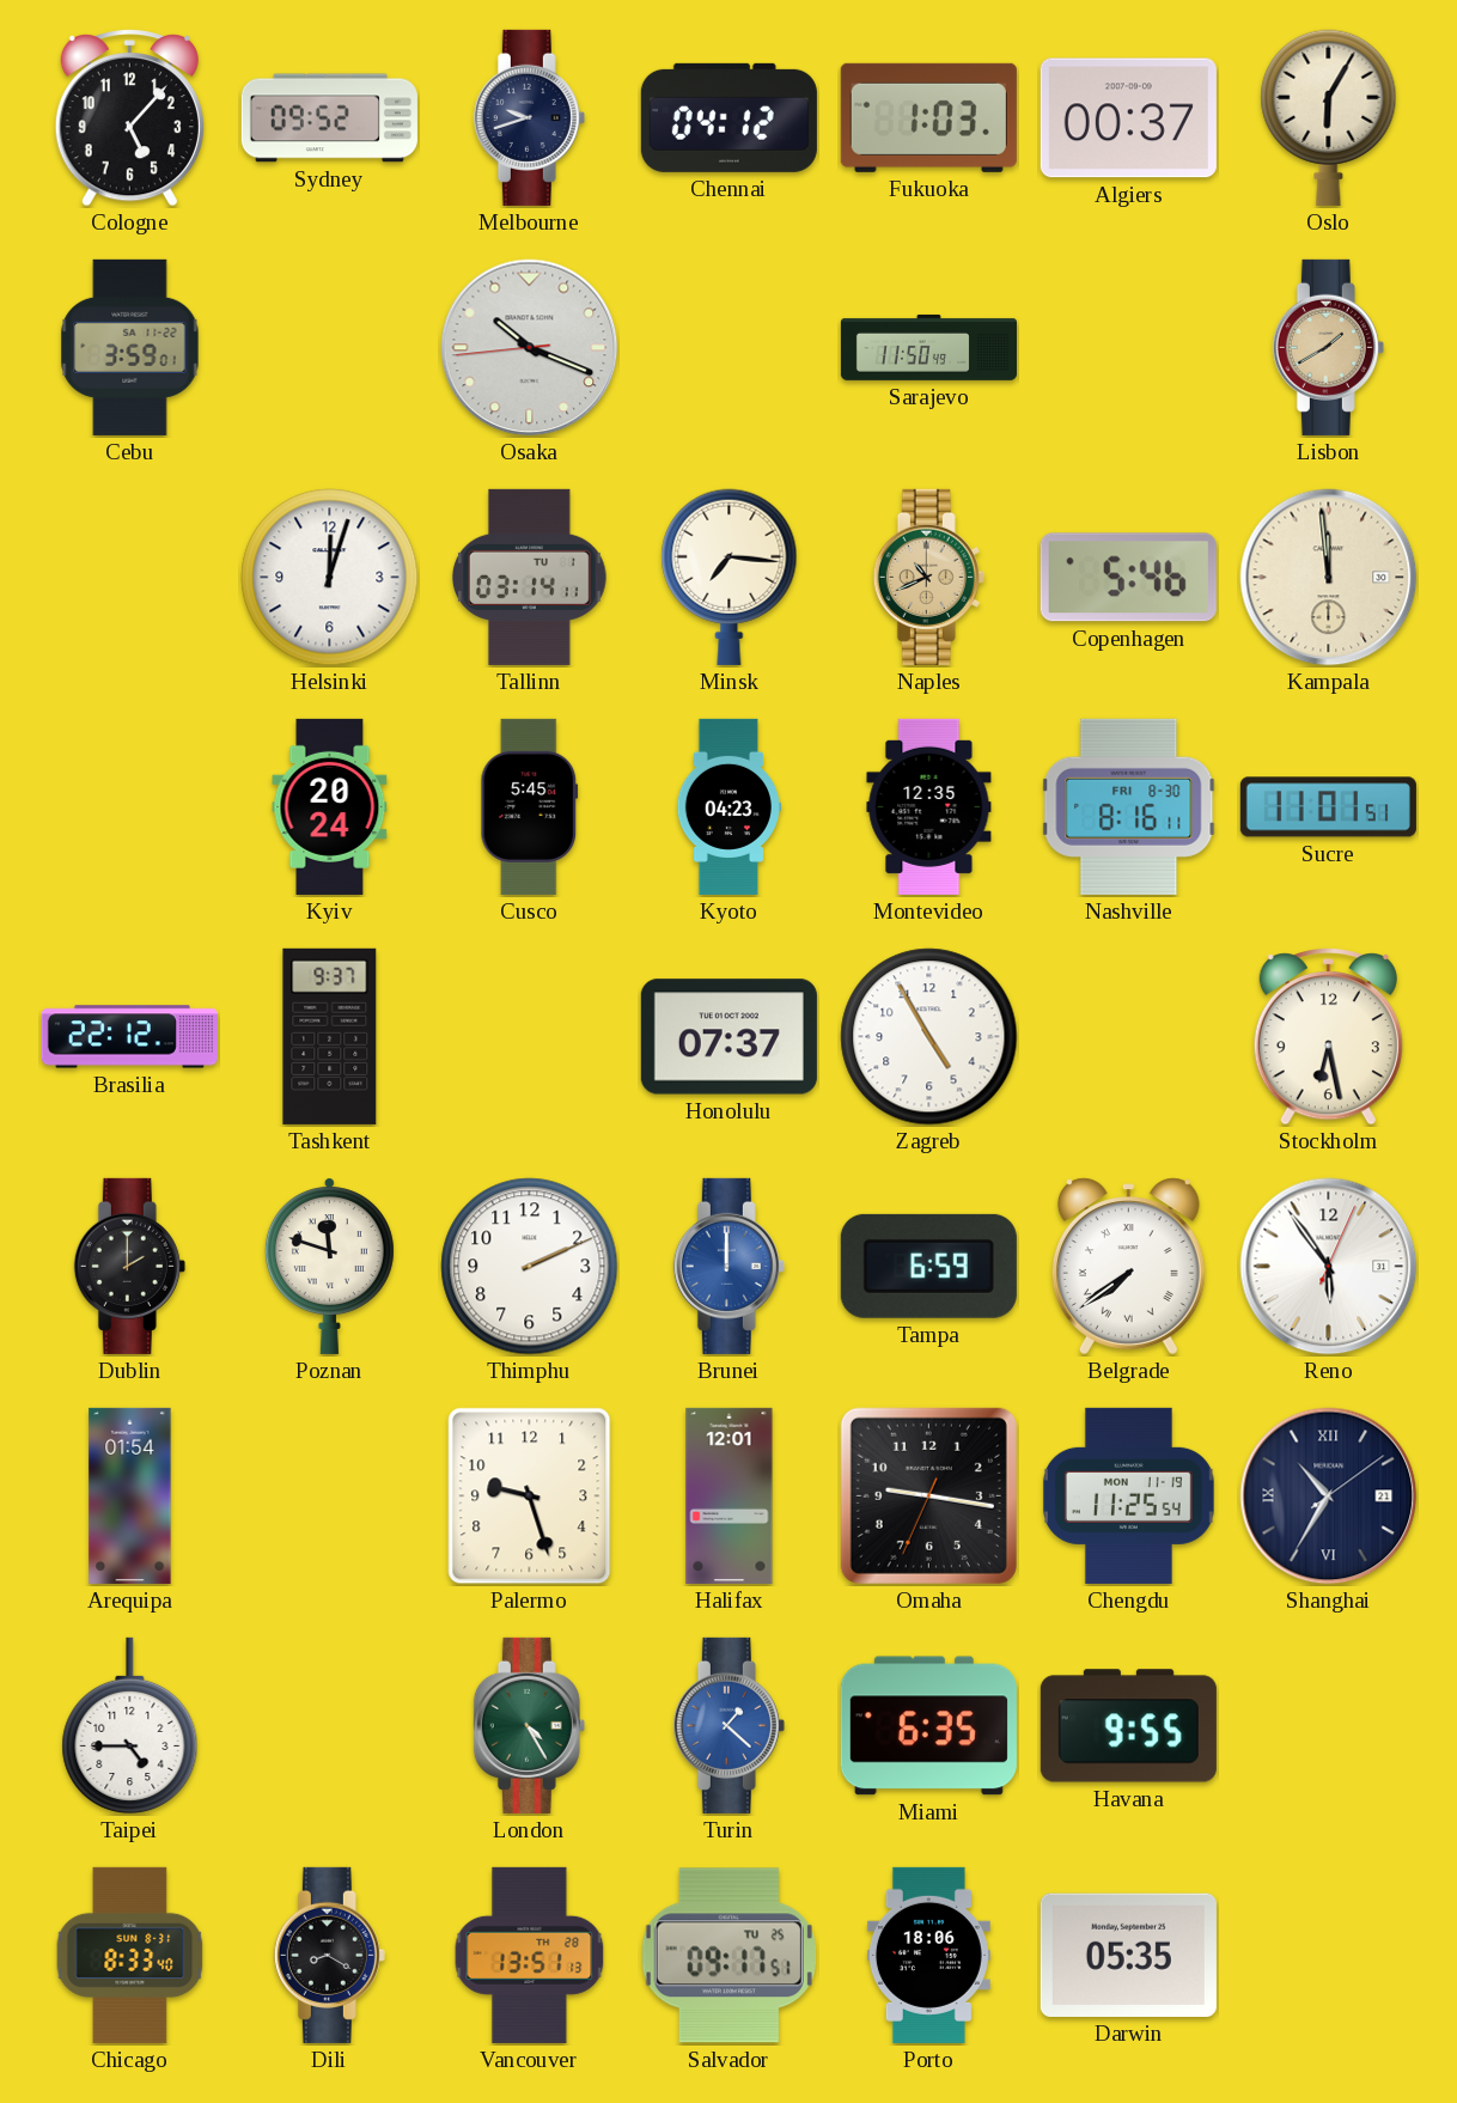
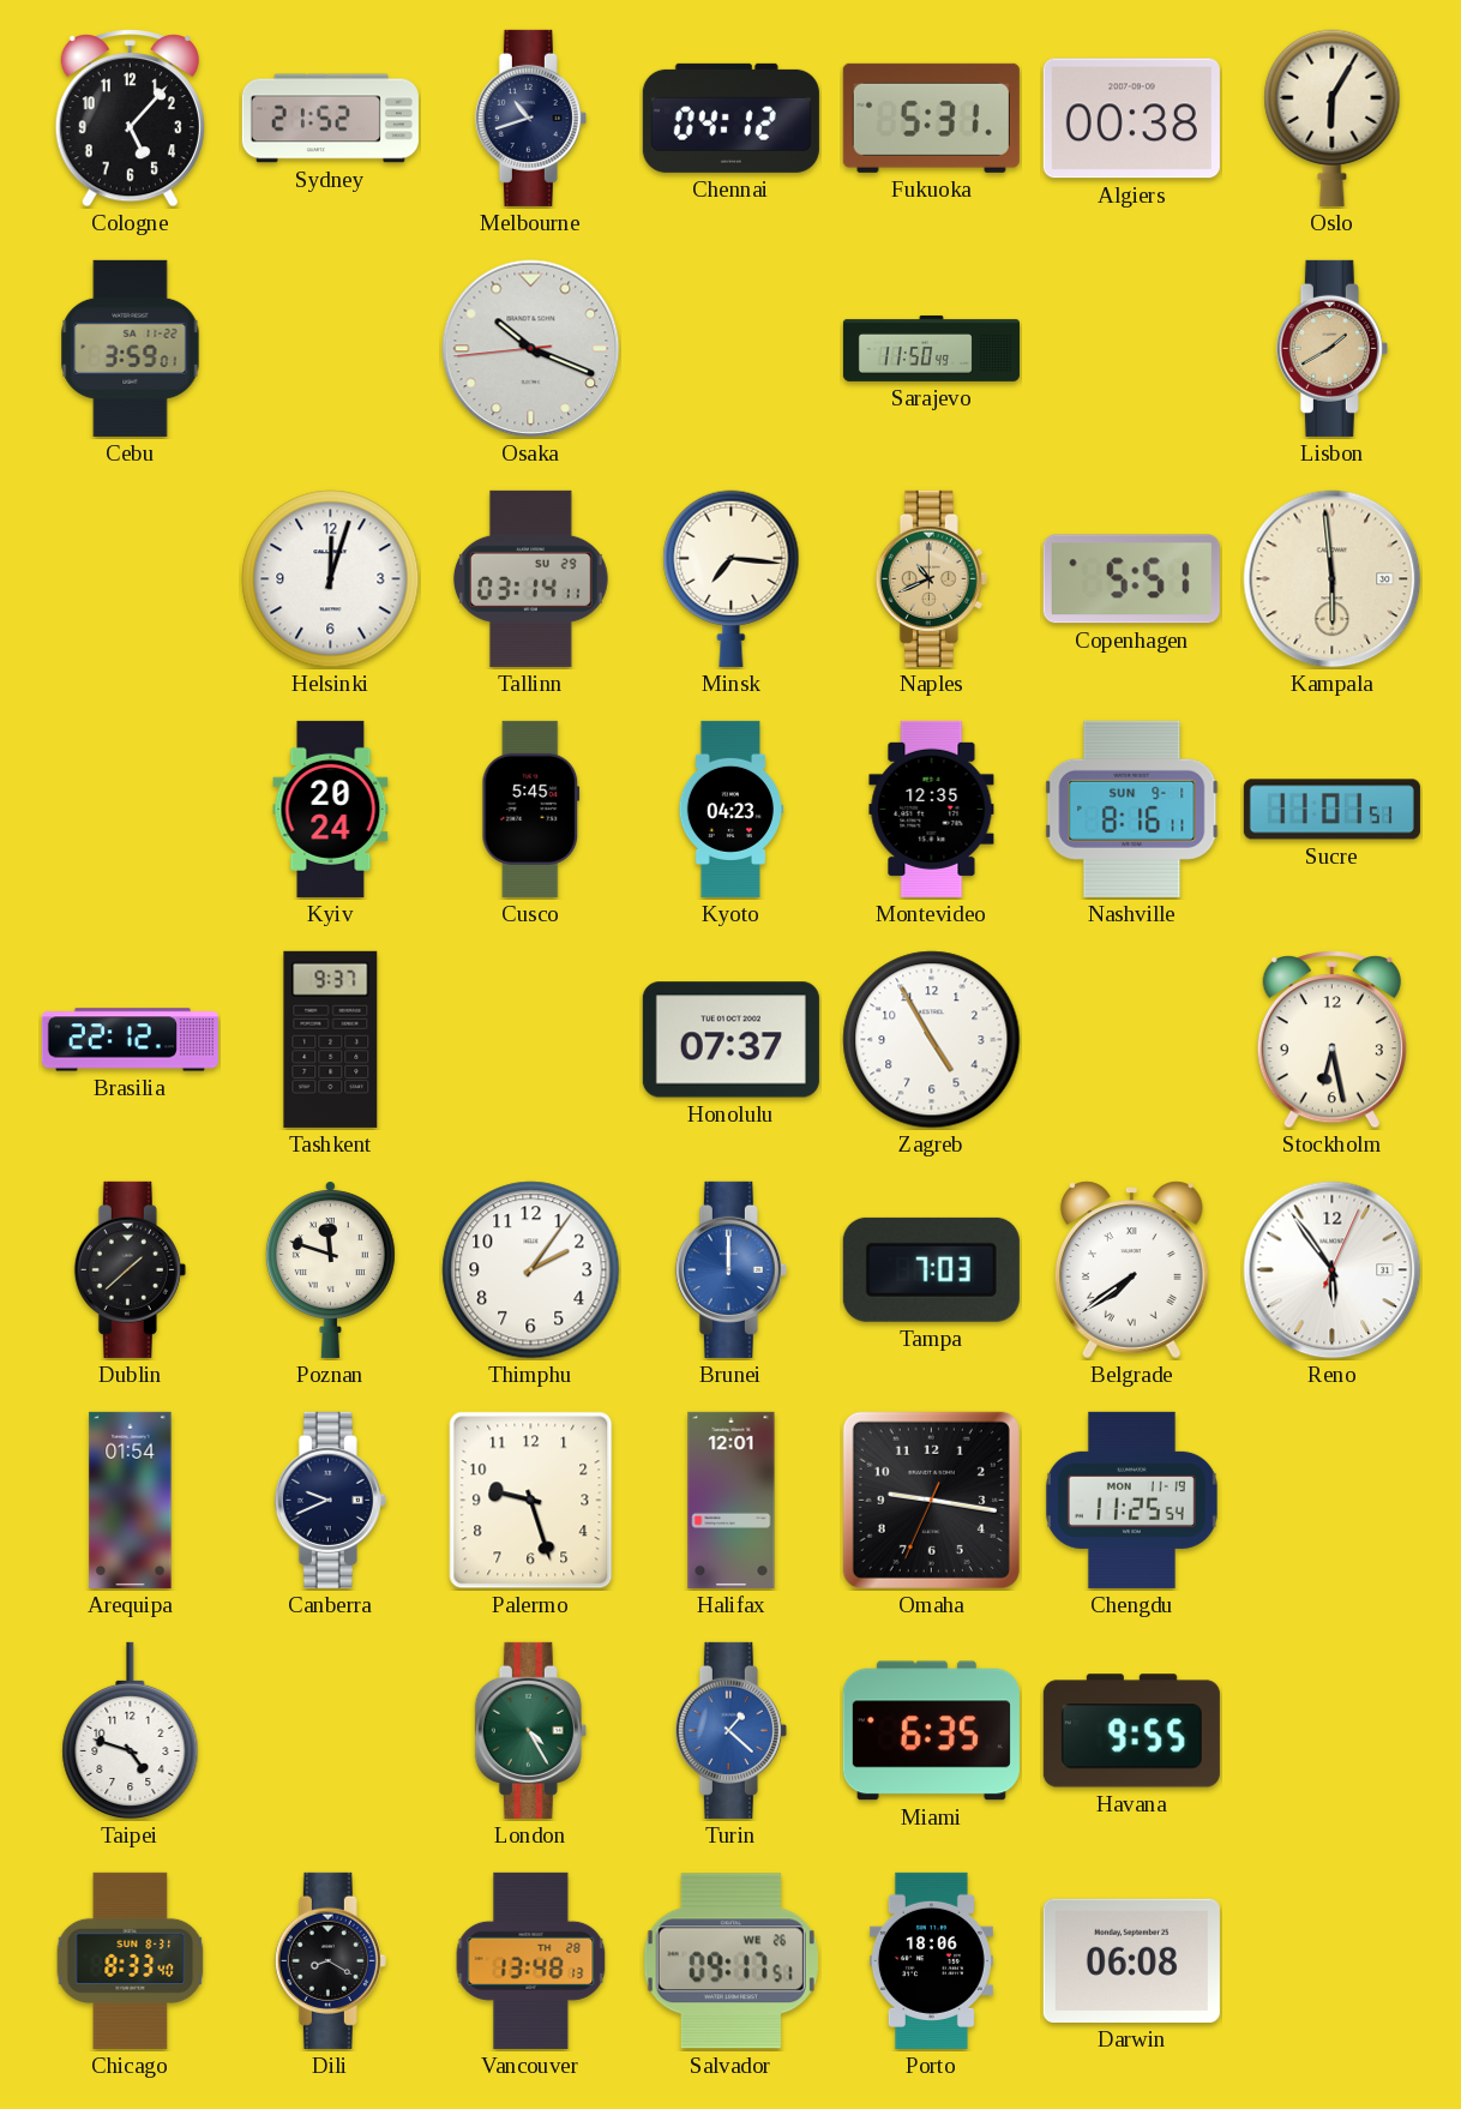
Sydney: 09:52 -> 21:52 (330, 119)
Melbourne: 9:42 -> 10:42 (530, 118)
Fukuoka: 1:03 -> 5:31 (931, 118)
Algiers: 00:37 -> 00:38 (1131, 119)
Tallinn date: TU 1 -> SU 29 (531, 578)
Copenhagen: 5:46 -> 5:51 (1131, 579)
Kampala: 11:59 -> 5:59 (1333, 579)
Nashville date: FRI 8-30 -> SUN 9-1 (1132, 809)
Dublin: 2:00 -> 1:38 (130, 1269)
Thimphu: 2:11 -> 2:06 (531, 1270)
Tampa: 6:59 -> 7:03 (931, 1269)
Canberra: none -> 9:41 (330, 1500)
Shanghai: 10:35 -> none (1329, 1497)
Taipei: 4:45 -> 4:48 (131, 1731)
Vancouver: 13:51 -> 13:48 (531, 1960)
Salvador date: TU 25 -> WE 26 (730, 1961)
Darwin: 05:35 -> 06:08 (1131, 1960)
